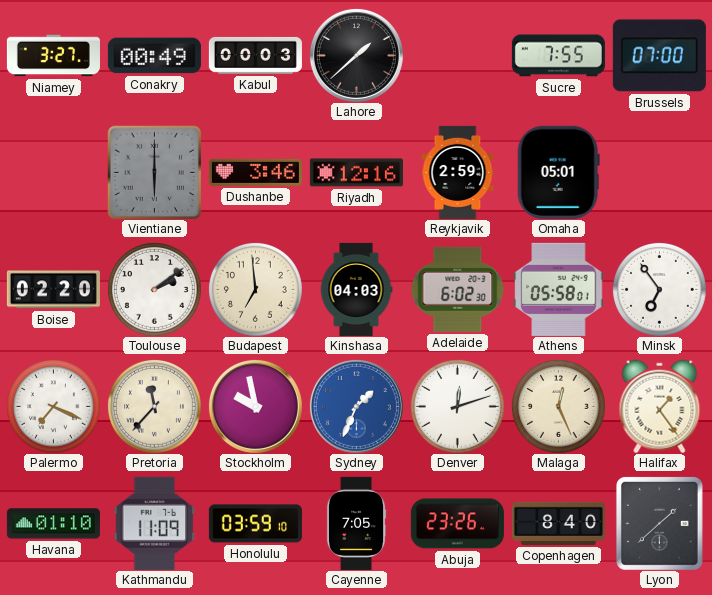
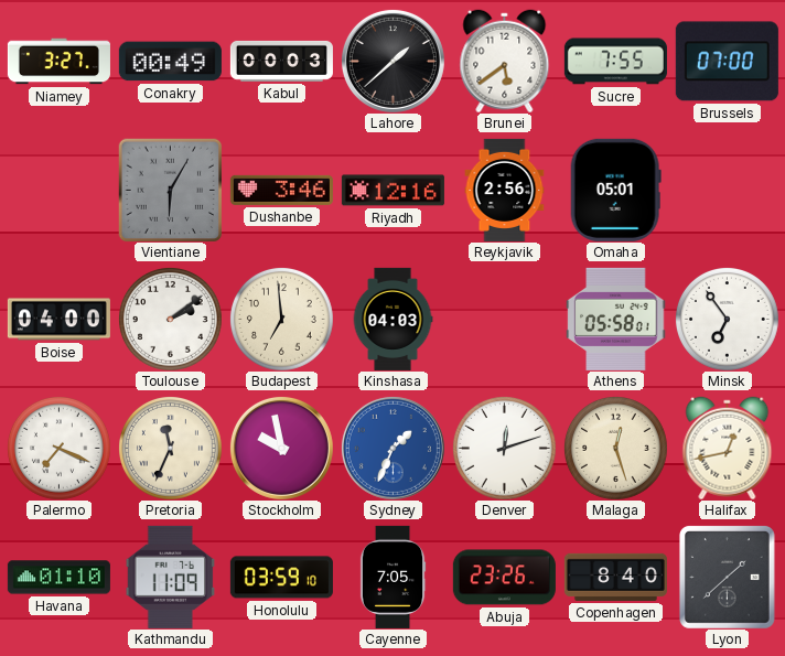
Brunei: none -> 5:39 (505, 61)
Vientiane: 6:00 -> 6:05 (170, 190)
Reykjavik: 2:59 -> 2:56 (505, 190)
Boise: 02:20 -> 04:00 (58, 320)
Adelaide: 6:02 -> none (457, 289)
Pretoria: 11:37 -> 11:34 (170, 448)
Malaga: 12:26 -> 12:27 (615, 448)
Halifax: 1:24 -> 12:43 (728, 448)
